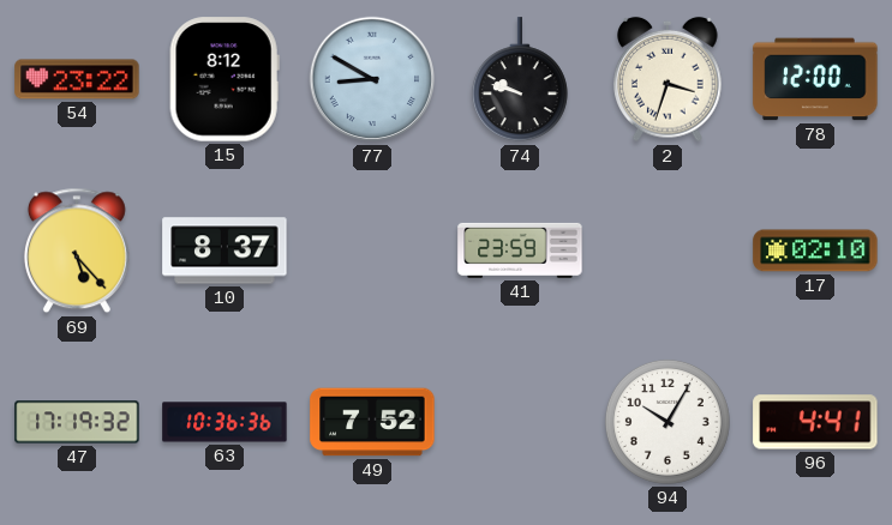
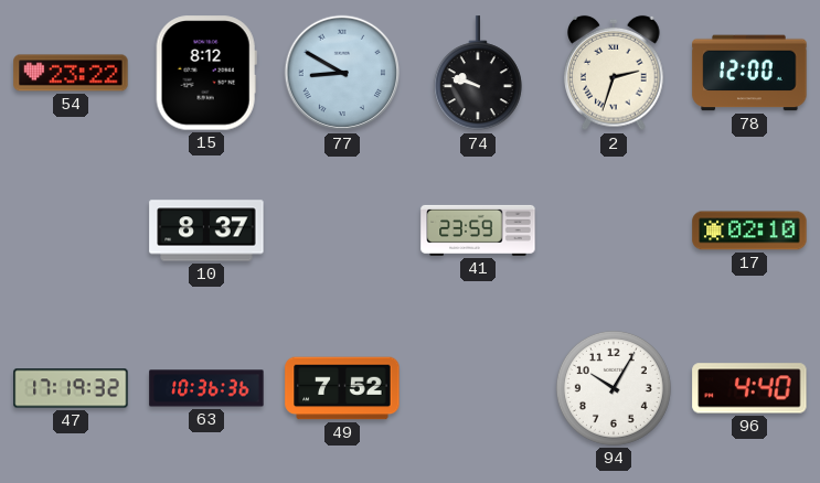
2: 3:33 -> 2:33 (614, 73)
69: 5:23 -> none (77, 251)
96: 4:41 -> 4:40 (749, 388)
